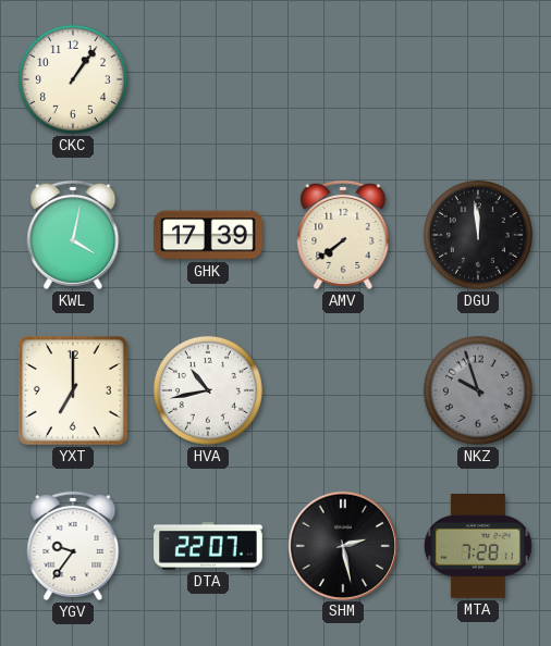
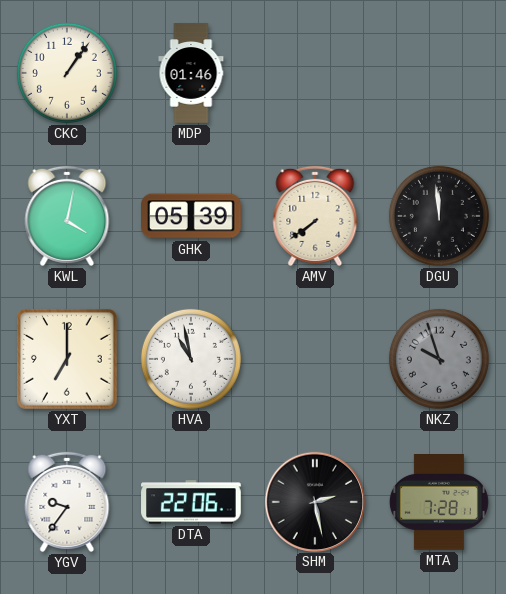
MDP: none -> 01:46 (191, 73)
GHK: 17:39 -> 05:39 (191, 216)
HVA: 10:43 -> 10:58 (191, 359)
DTA: 22:07 -> 22:06 (191, 502)
